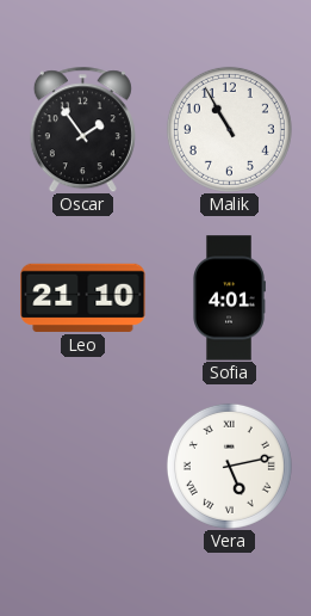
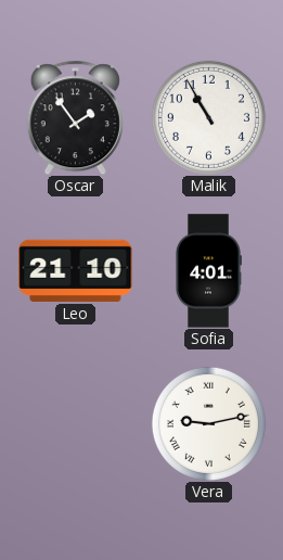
Vera: 5:13 -> 9:13 (208, 423)
